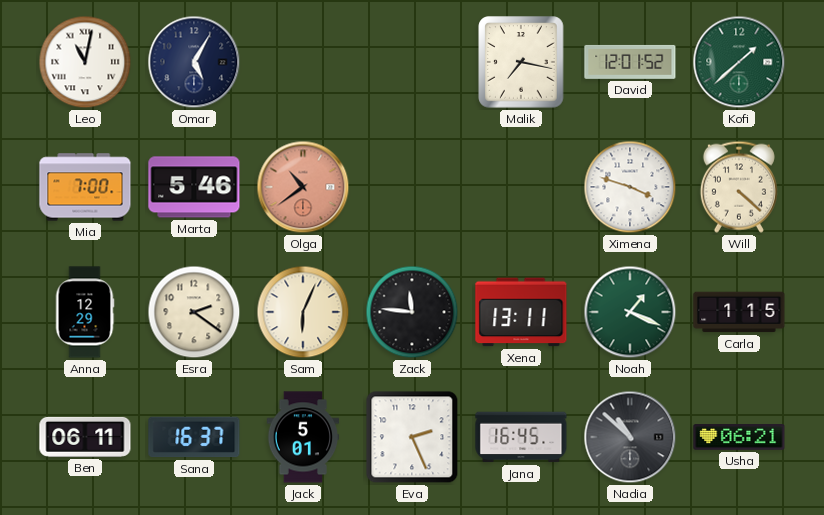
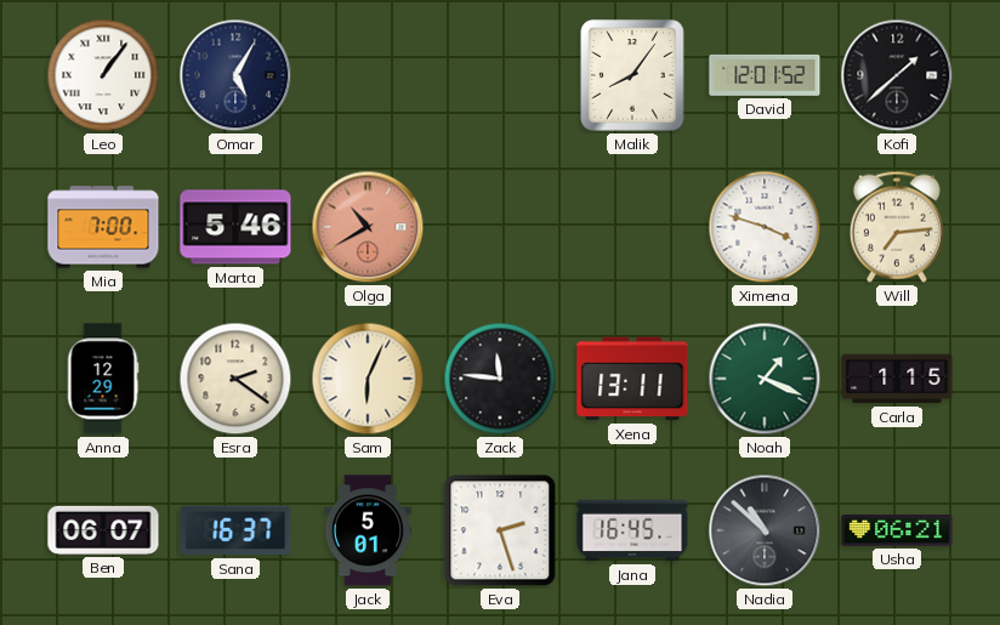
Leo: 11:02 -> 1:06 (103, 75)
Malik: 7:17 -> 8:06 (632, 75)
Kofi dial: green -> black (897, 75)
Olga: 10:39 -> 10:40 (368, 227)
Will: 4:22 -> 7:14 (897, 227)
Ben: 06:11 -> 06:07 (103, 530)
Eva: 2:26 -> 2:27 (500, 530)
